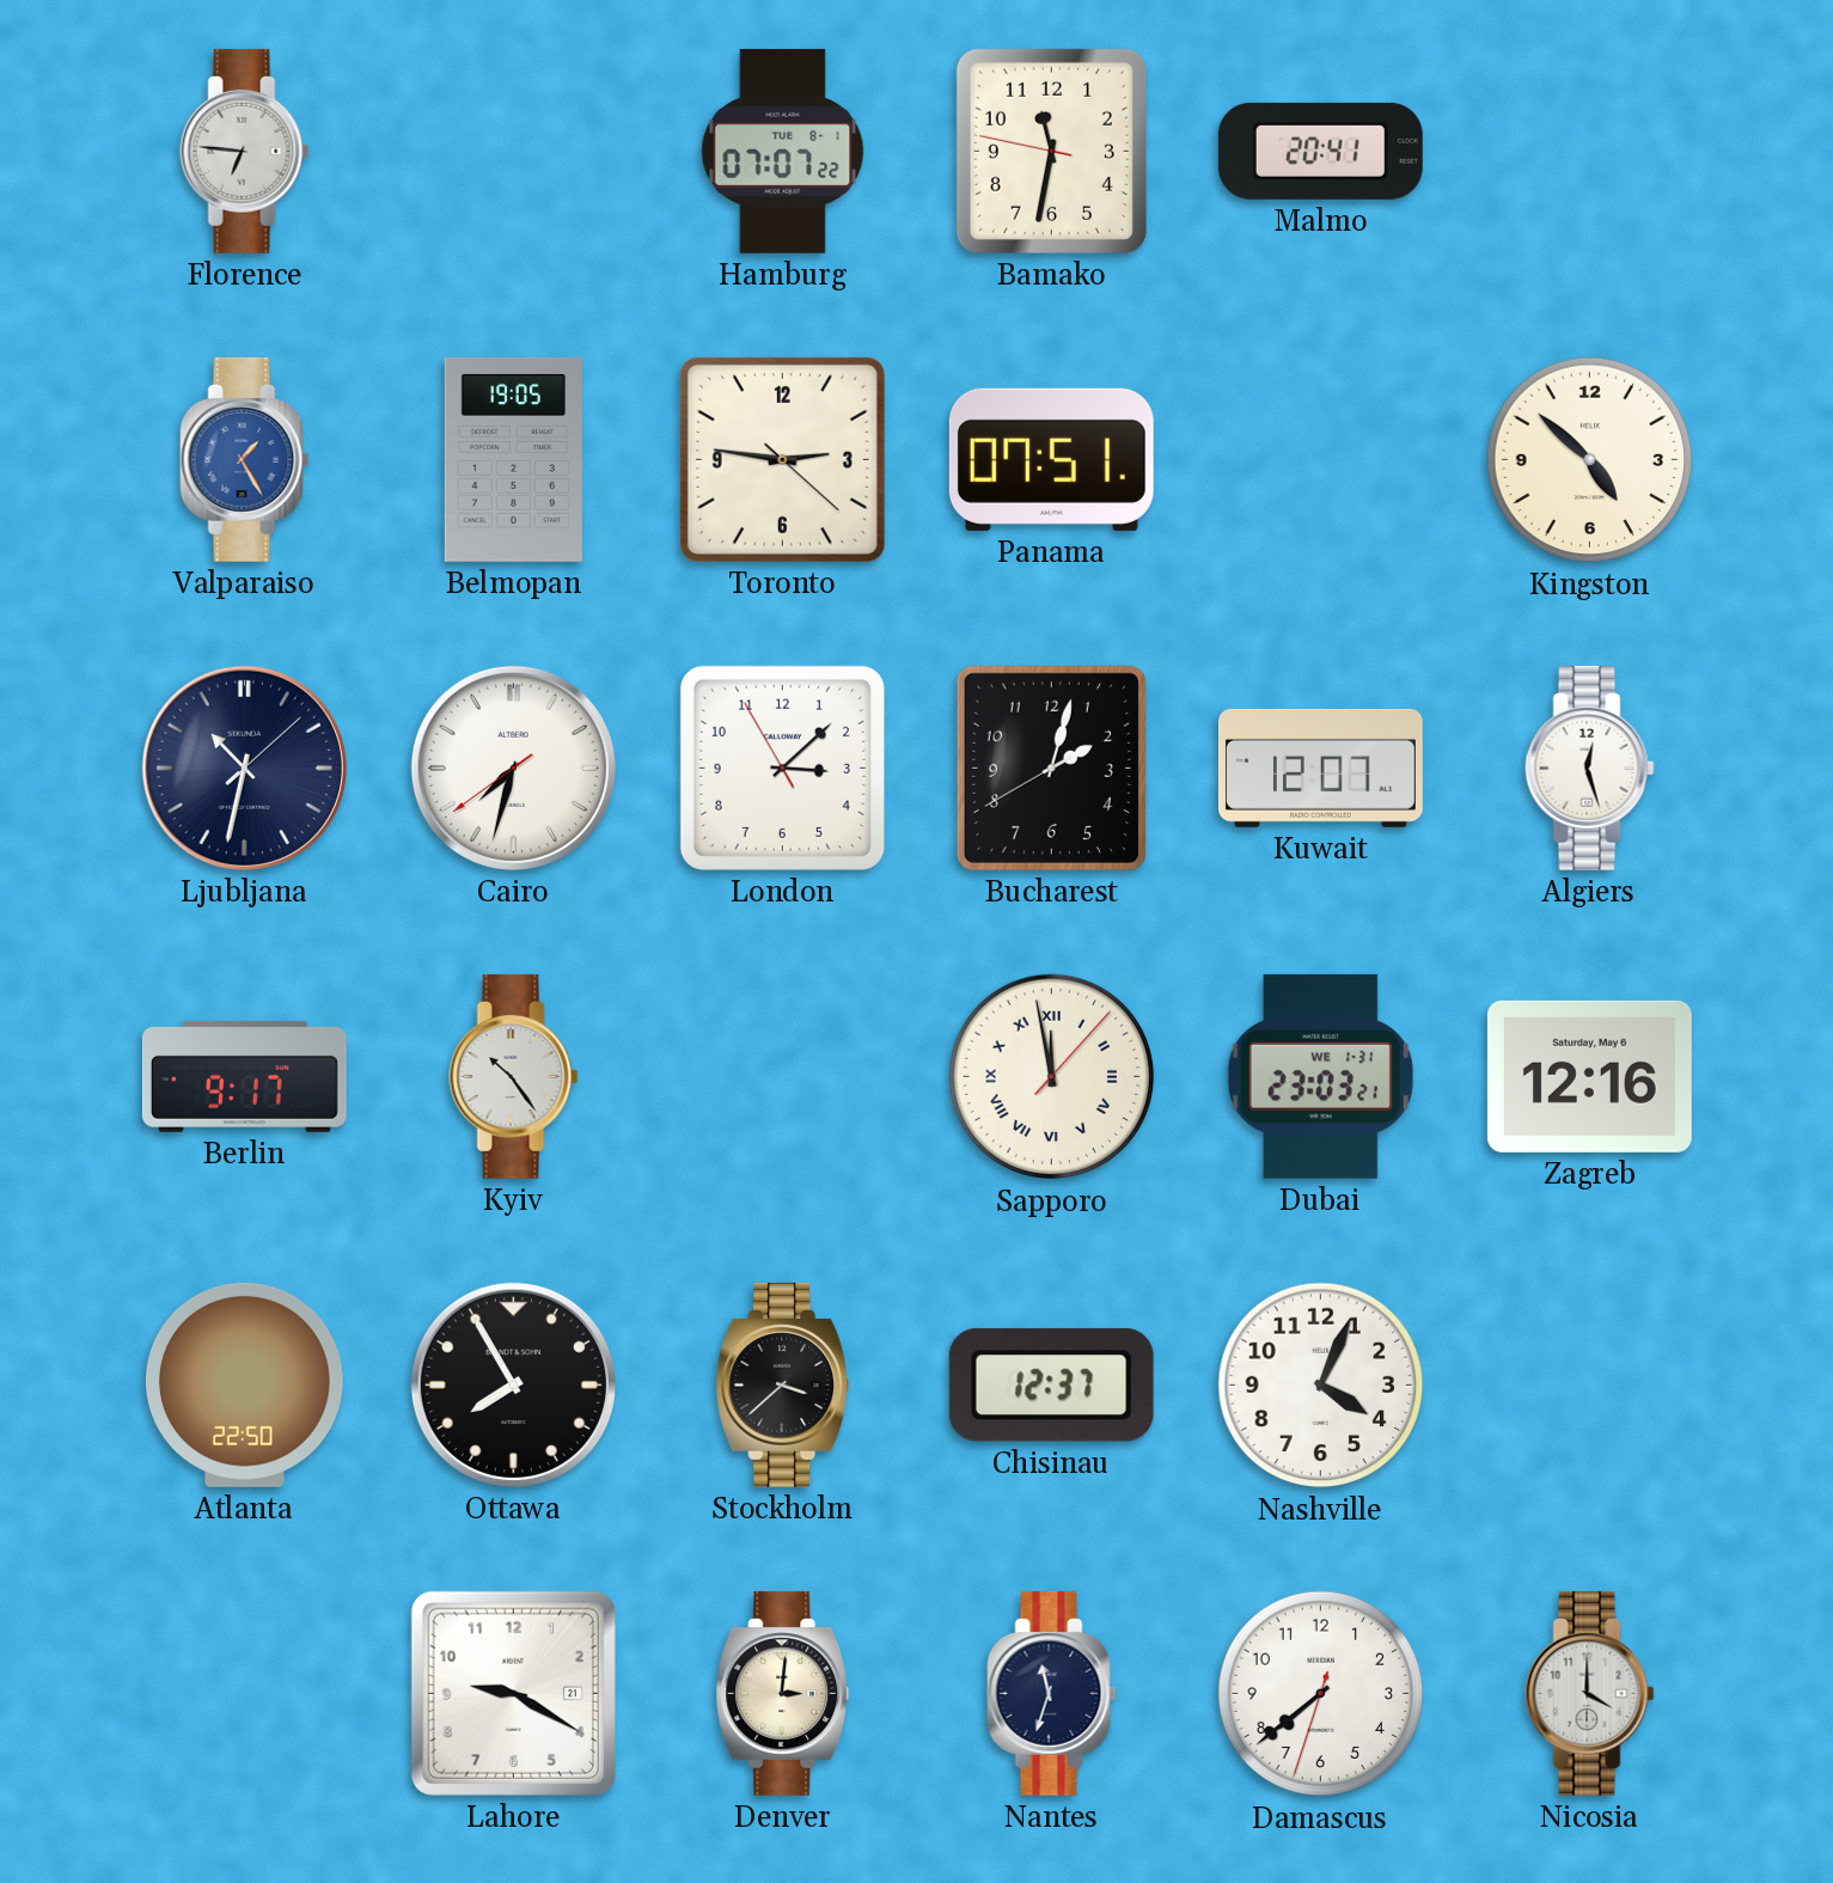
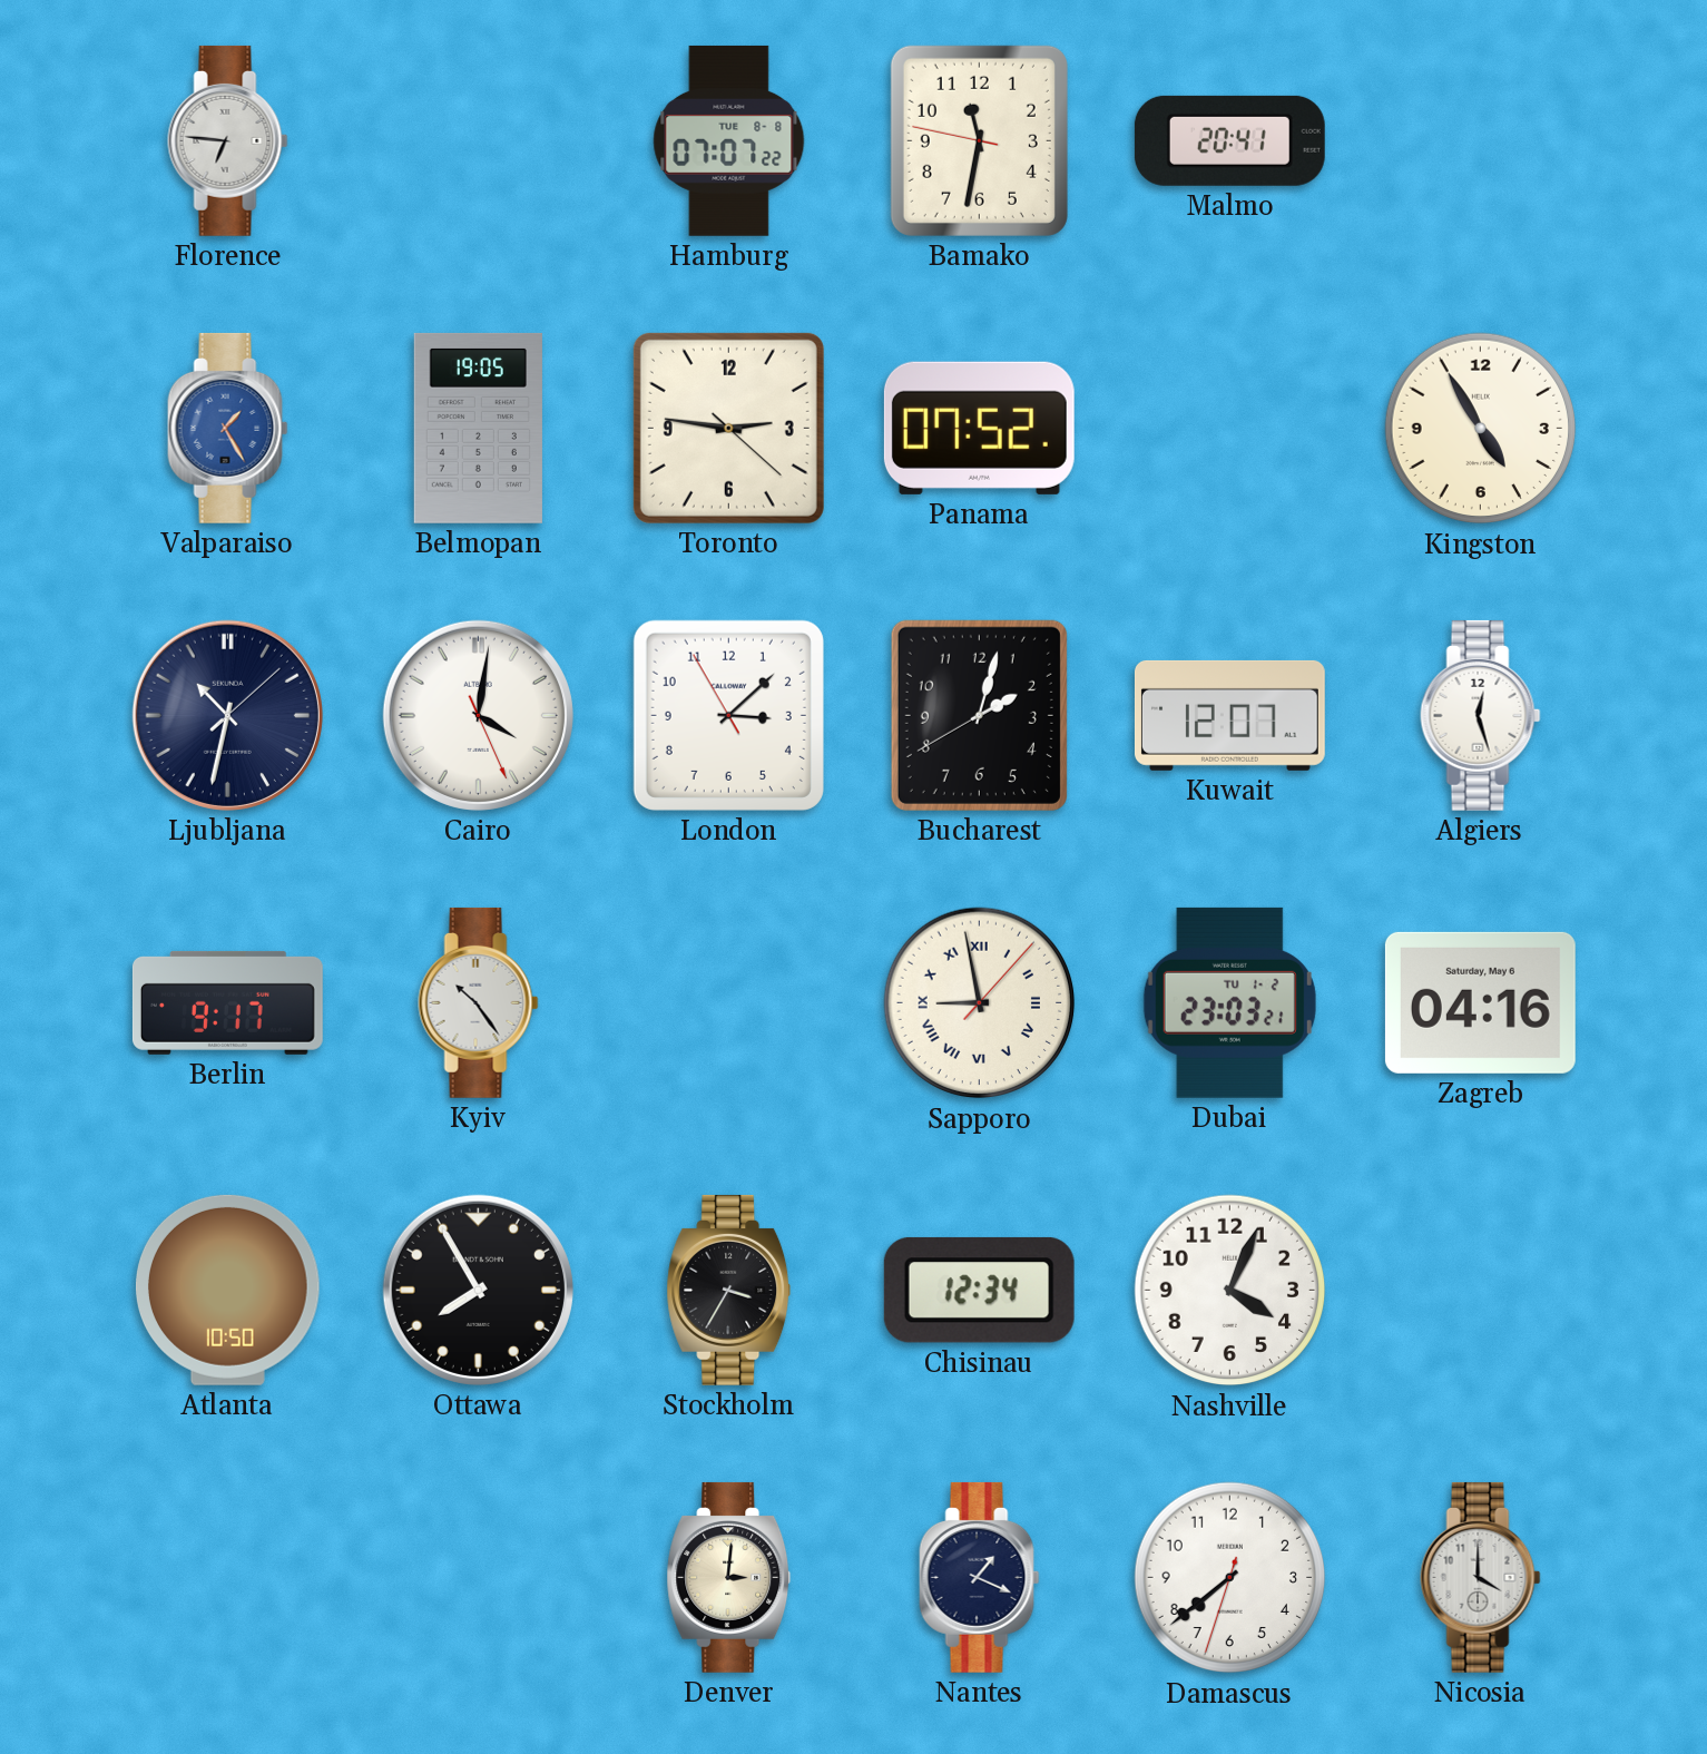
Hamburg date: TUE 8-1 -> TUE 8-8 (729, 140)
Panama: 07:51 -> 07:52 (979, 428)
Kingston: 4:52 -> 4:55 (1481, 429)
Cairo: 7:32 -> 4:01 (478, 715)
Sapporo: 11:58 -> 8:58 (980, 1003)
Dubai date: WE 1-31 -> TU 1-2 (1229, 1002)
Zagreb: 12:16 -> 04:16 (1480, 1002)
Atlanta: 22:50 -> 10:50 (227, 1290)
Stockholm: 3:38 -> 3:35 (729, 1290)
Chisinau: 12:37 -> 12:34 (979, 1290)
Lahore: 9:20 -> none (513, 1693)
Nantes: 11:33 -> 1:19 (980, 1577)
